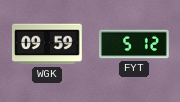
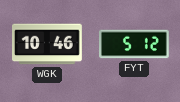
WGK: 09:59 -> 10:46 (48, 44)
